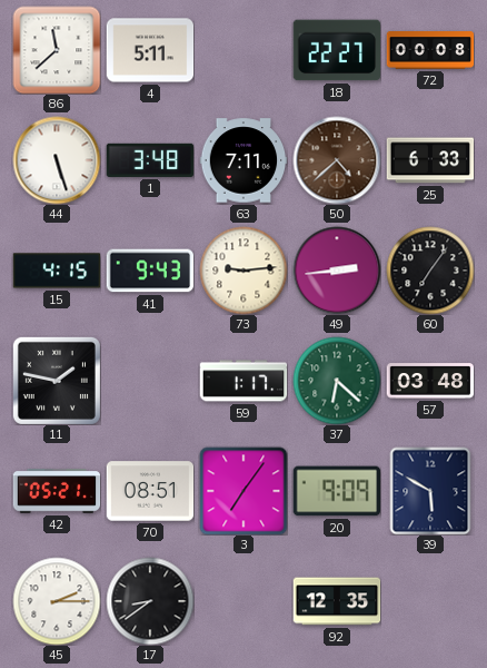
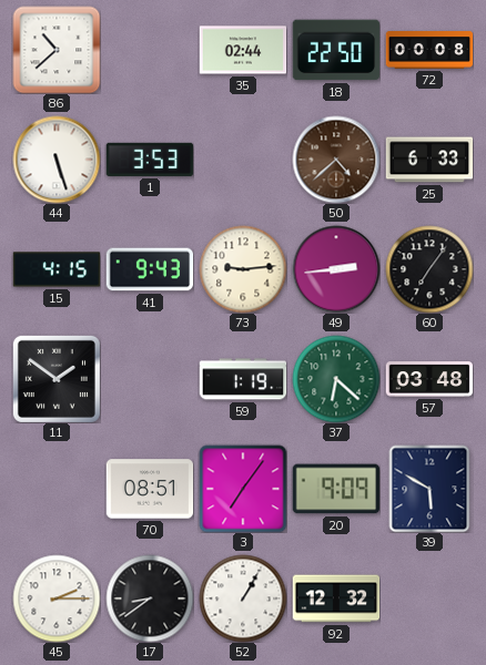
86: 11:38 -> 10:38 (57, 50)
4: 5:11 -> none (150, 50)
35: none -> 02:44 (243, 50)
18: 22:27 -> 22:50 (336, 50)
1: 3:48 -> 3:53 (150, 160)
63: 7:11 -> none (244, 160)
11: 1:47 -> 1:51 (57, 379)
59: 1:17 -> 1:19 (243, 379)
42: 05:21 -> none (57, 492)
52: none -> 1:05 (243, 598)
92: 12:35 -> 12:32 (336, 598)
